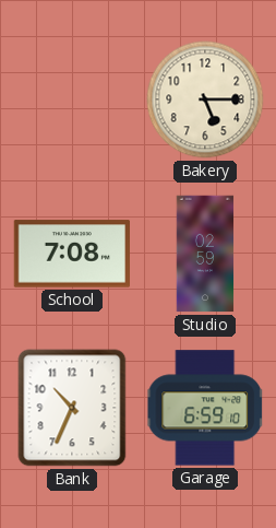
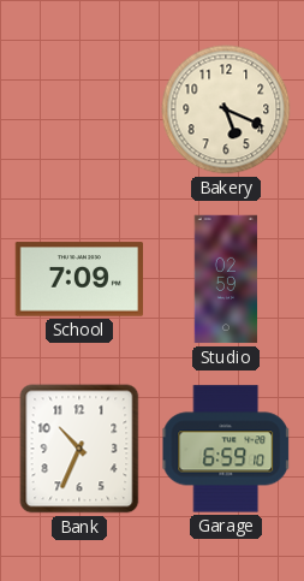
Bakery: 5:15 -> 5:19 (226, 109)
School: 7:08 -> 7:09 (78, 279)
